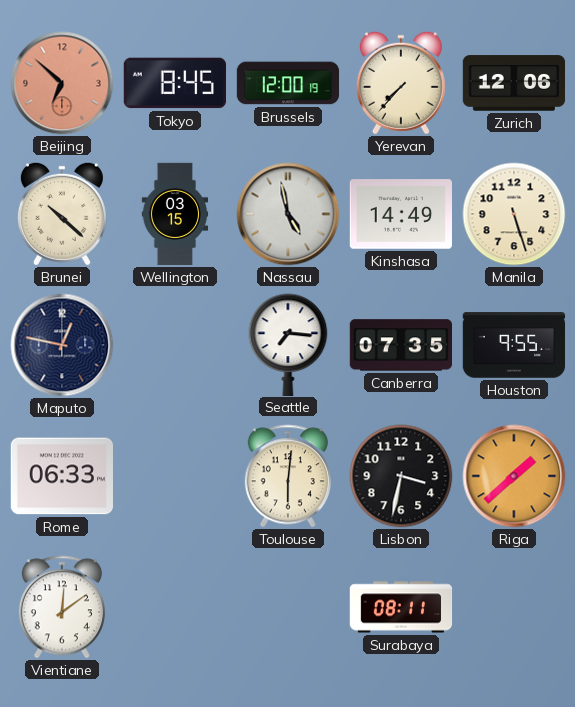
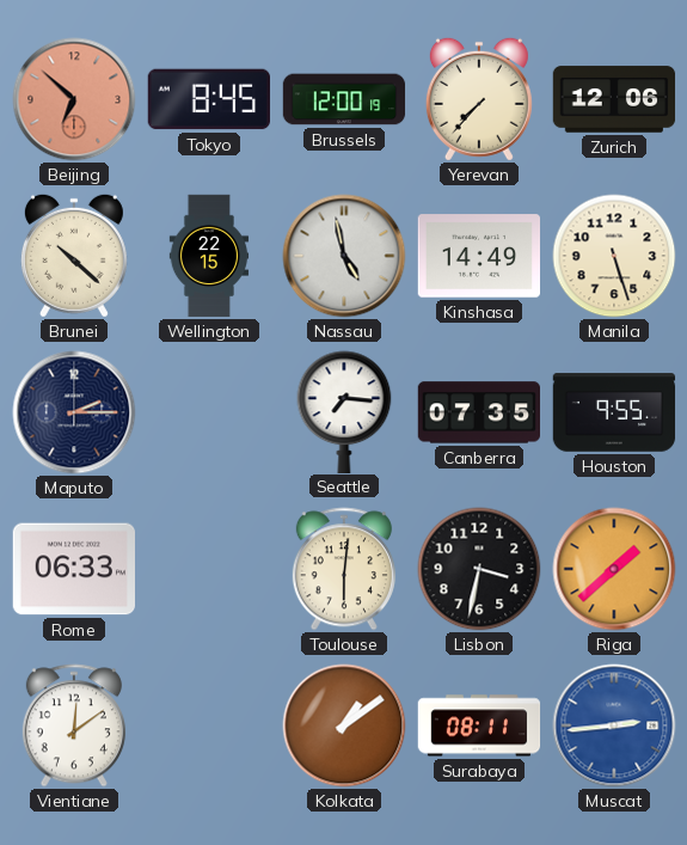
Wellington: 03:15 -> 22:15 (209, 256)
Maputo: 12:47 -> 2:15 (74, 412)
Kolkata: none -> 1:09 (344, 725)
Muscat: none -> 2:44 (614, 725)
